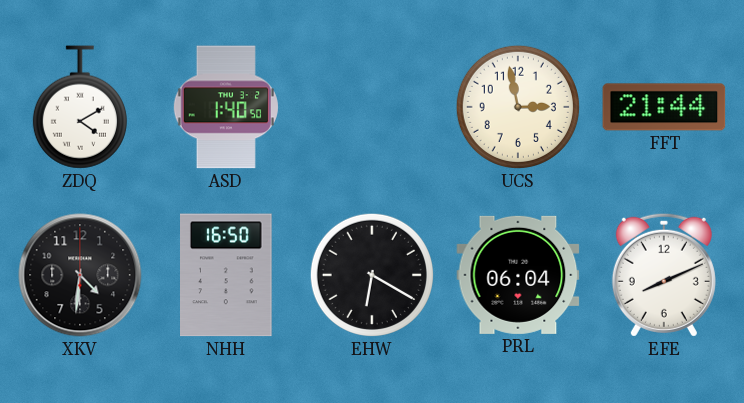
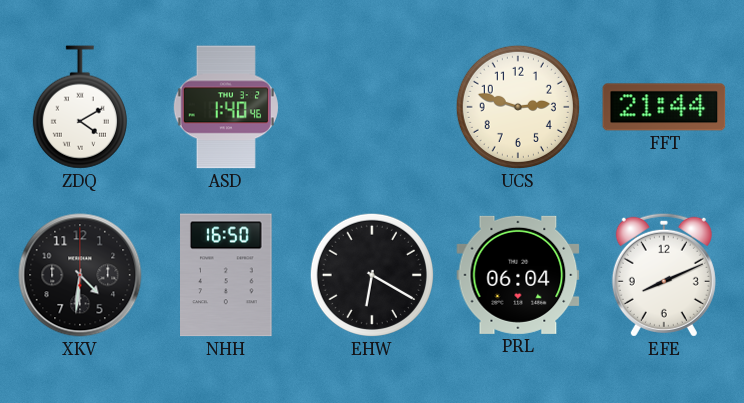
ASD: 1:40:50 -> 1:40:46 (226, 107)
UCS: 2:58 -> 2:48 (518, 107)
